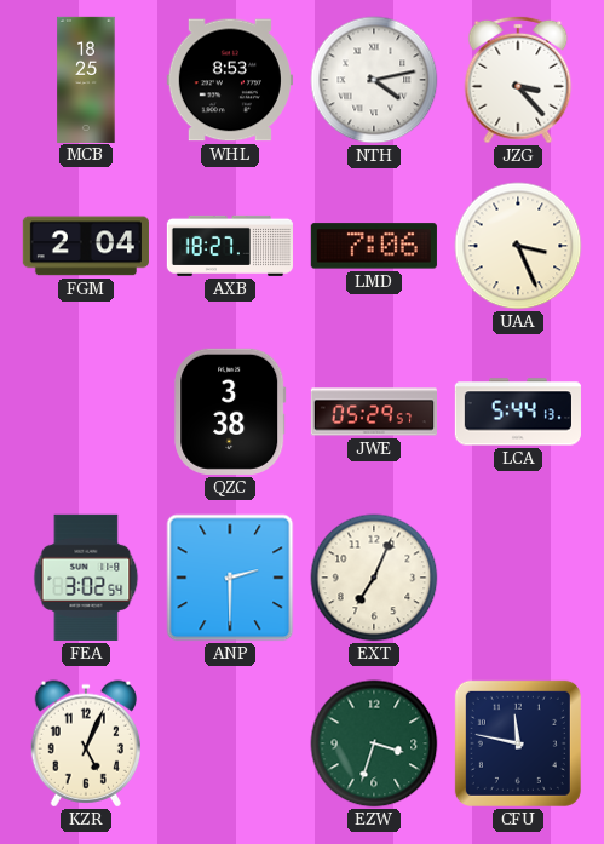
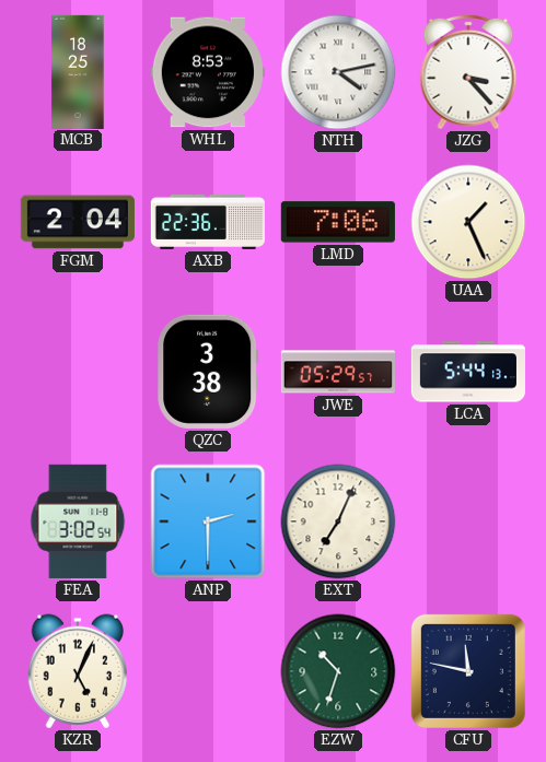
AXB: 18:27 -> 22:36 (208, 222)
UAA: 3:26 -> 1:26 (468, 222)
EZW: 3:33 -> 10:33 (338, 671)
